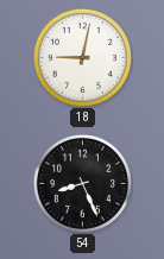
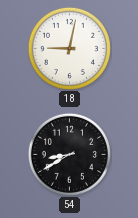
54: 8:26 -> 8:40 (69, 154)
